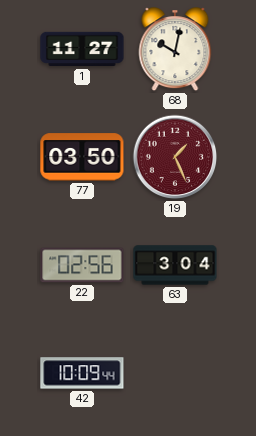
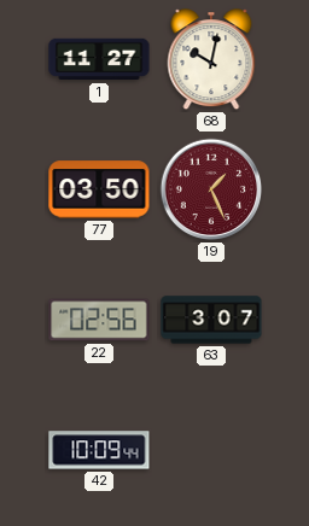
63: 3:04 -> 3:07 (211, 320)
